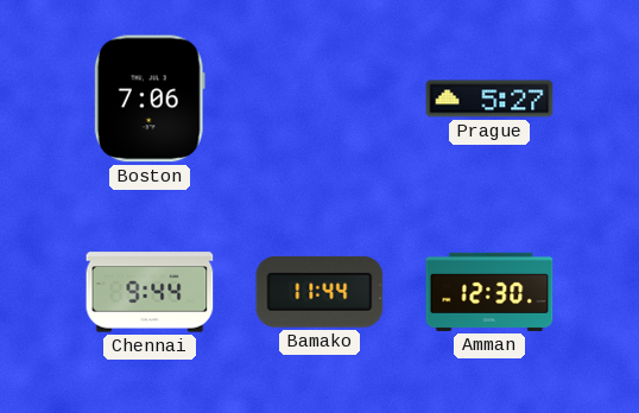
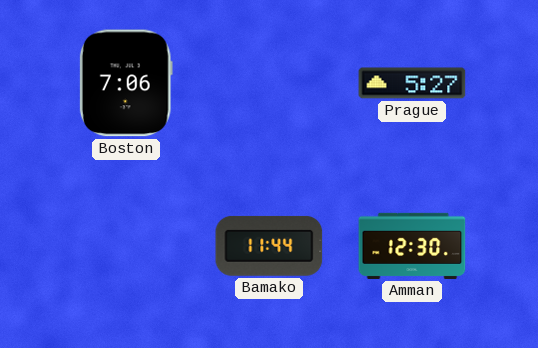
Chennai: 9:44 -> none (150, 292)
